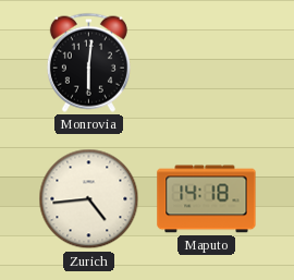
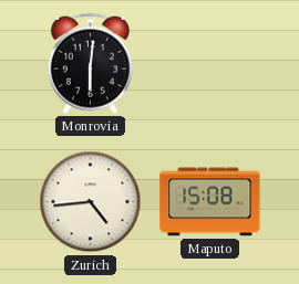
Maputo: 14:18 -> 15:08 (210, 202)
